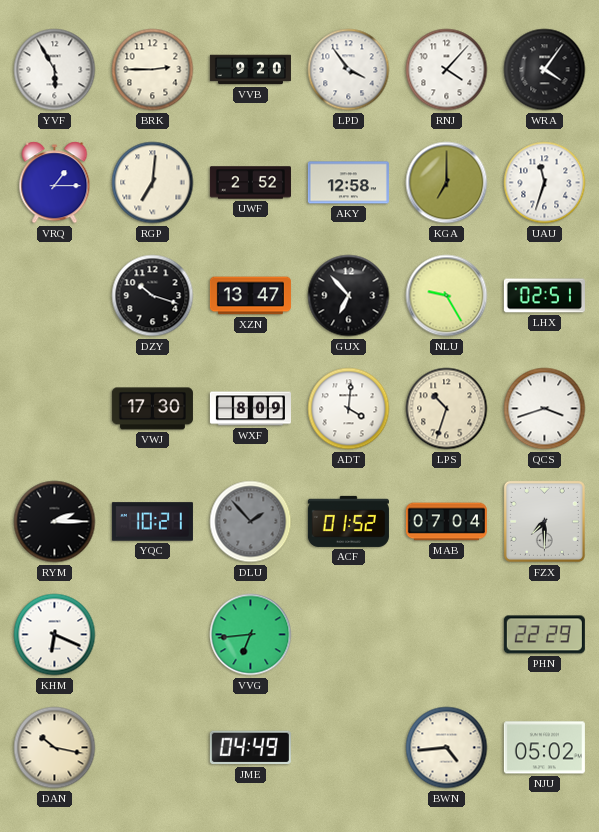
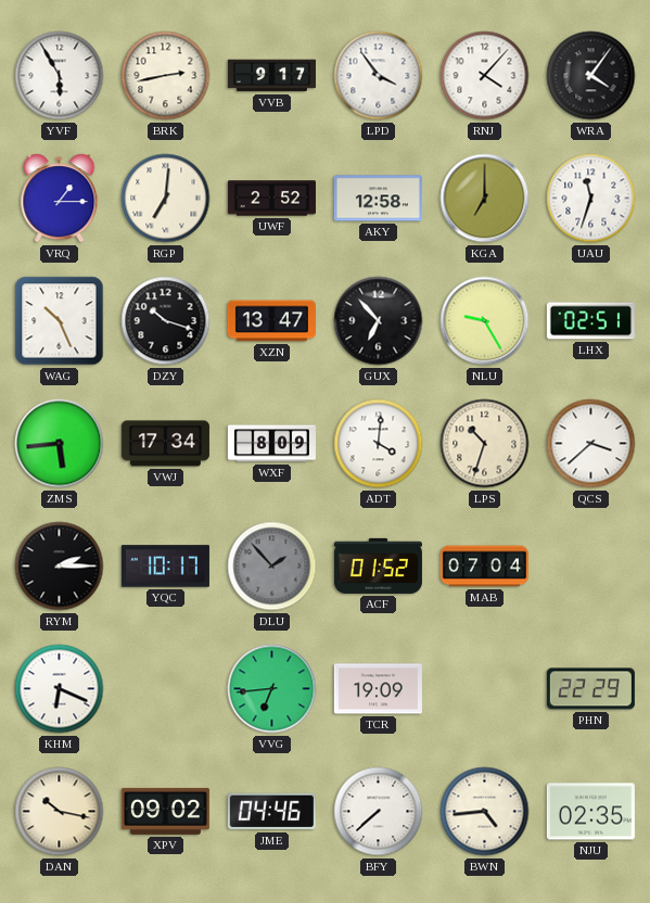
BRK: 2:45 -> 2:43 (166, 76)
VVB: 9:20 -> 9:17 (271, 76)
WAG: none -> 10:26 (60, 321)
ZMS: none -> 5:44 (60, 444)
VWJ: 17:30 -> 17:34 (165, 444)
QCS: 3:42 -> 3:38 (591, 444)
YQC: 10:21 -> 10:17 (165, 567)
FZX: 7:30 -> none (544, 521)
TCR: none -> 19:09 (378, 689)
XPV: none -> 09:02 (165, 811)
JME: 04:49 -> 04:46 (271, 812)
BFY: none -> 7:38 (379, 812)
NJU: 05:02 -> 02:35 (590, 812)
